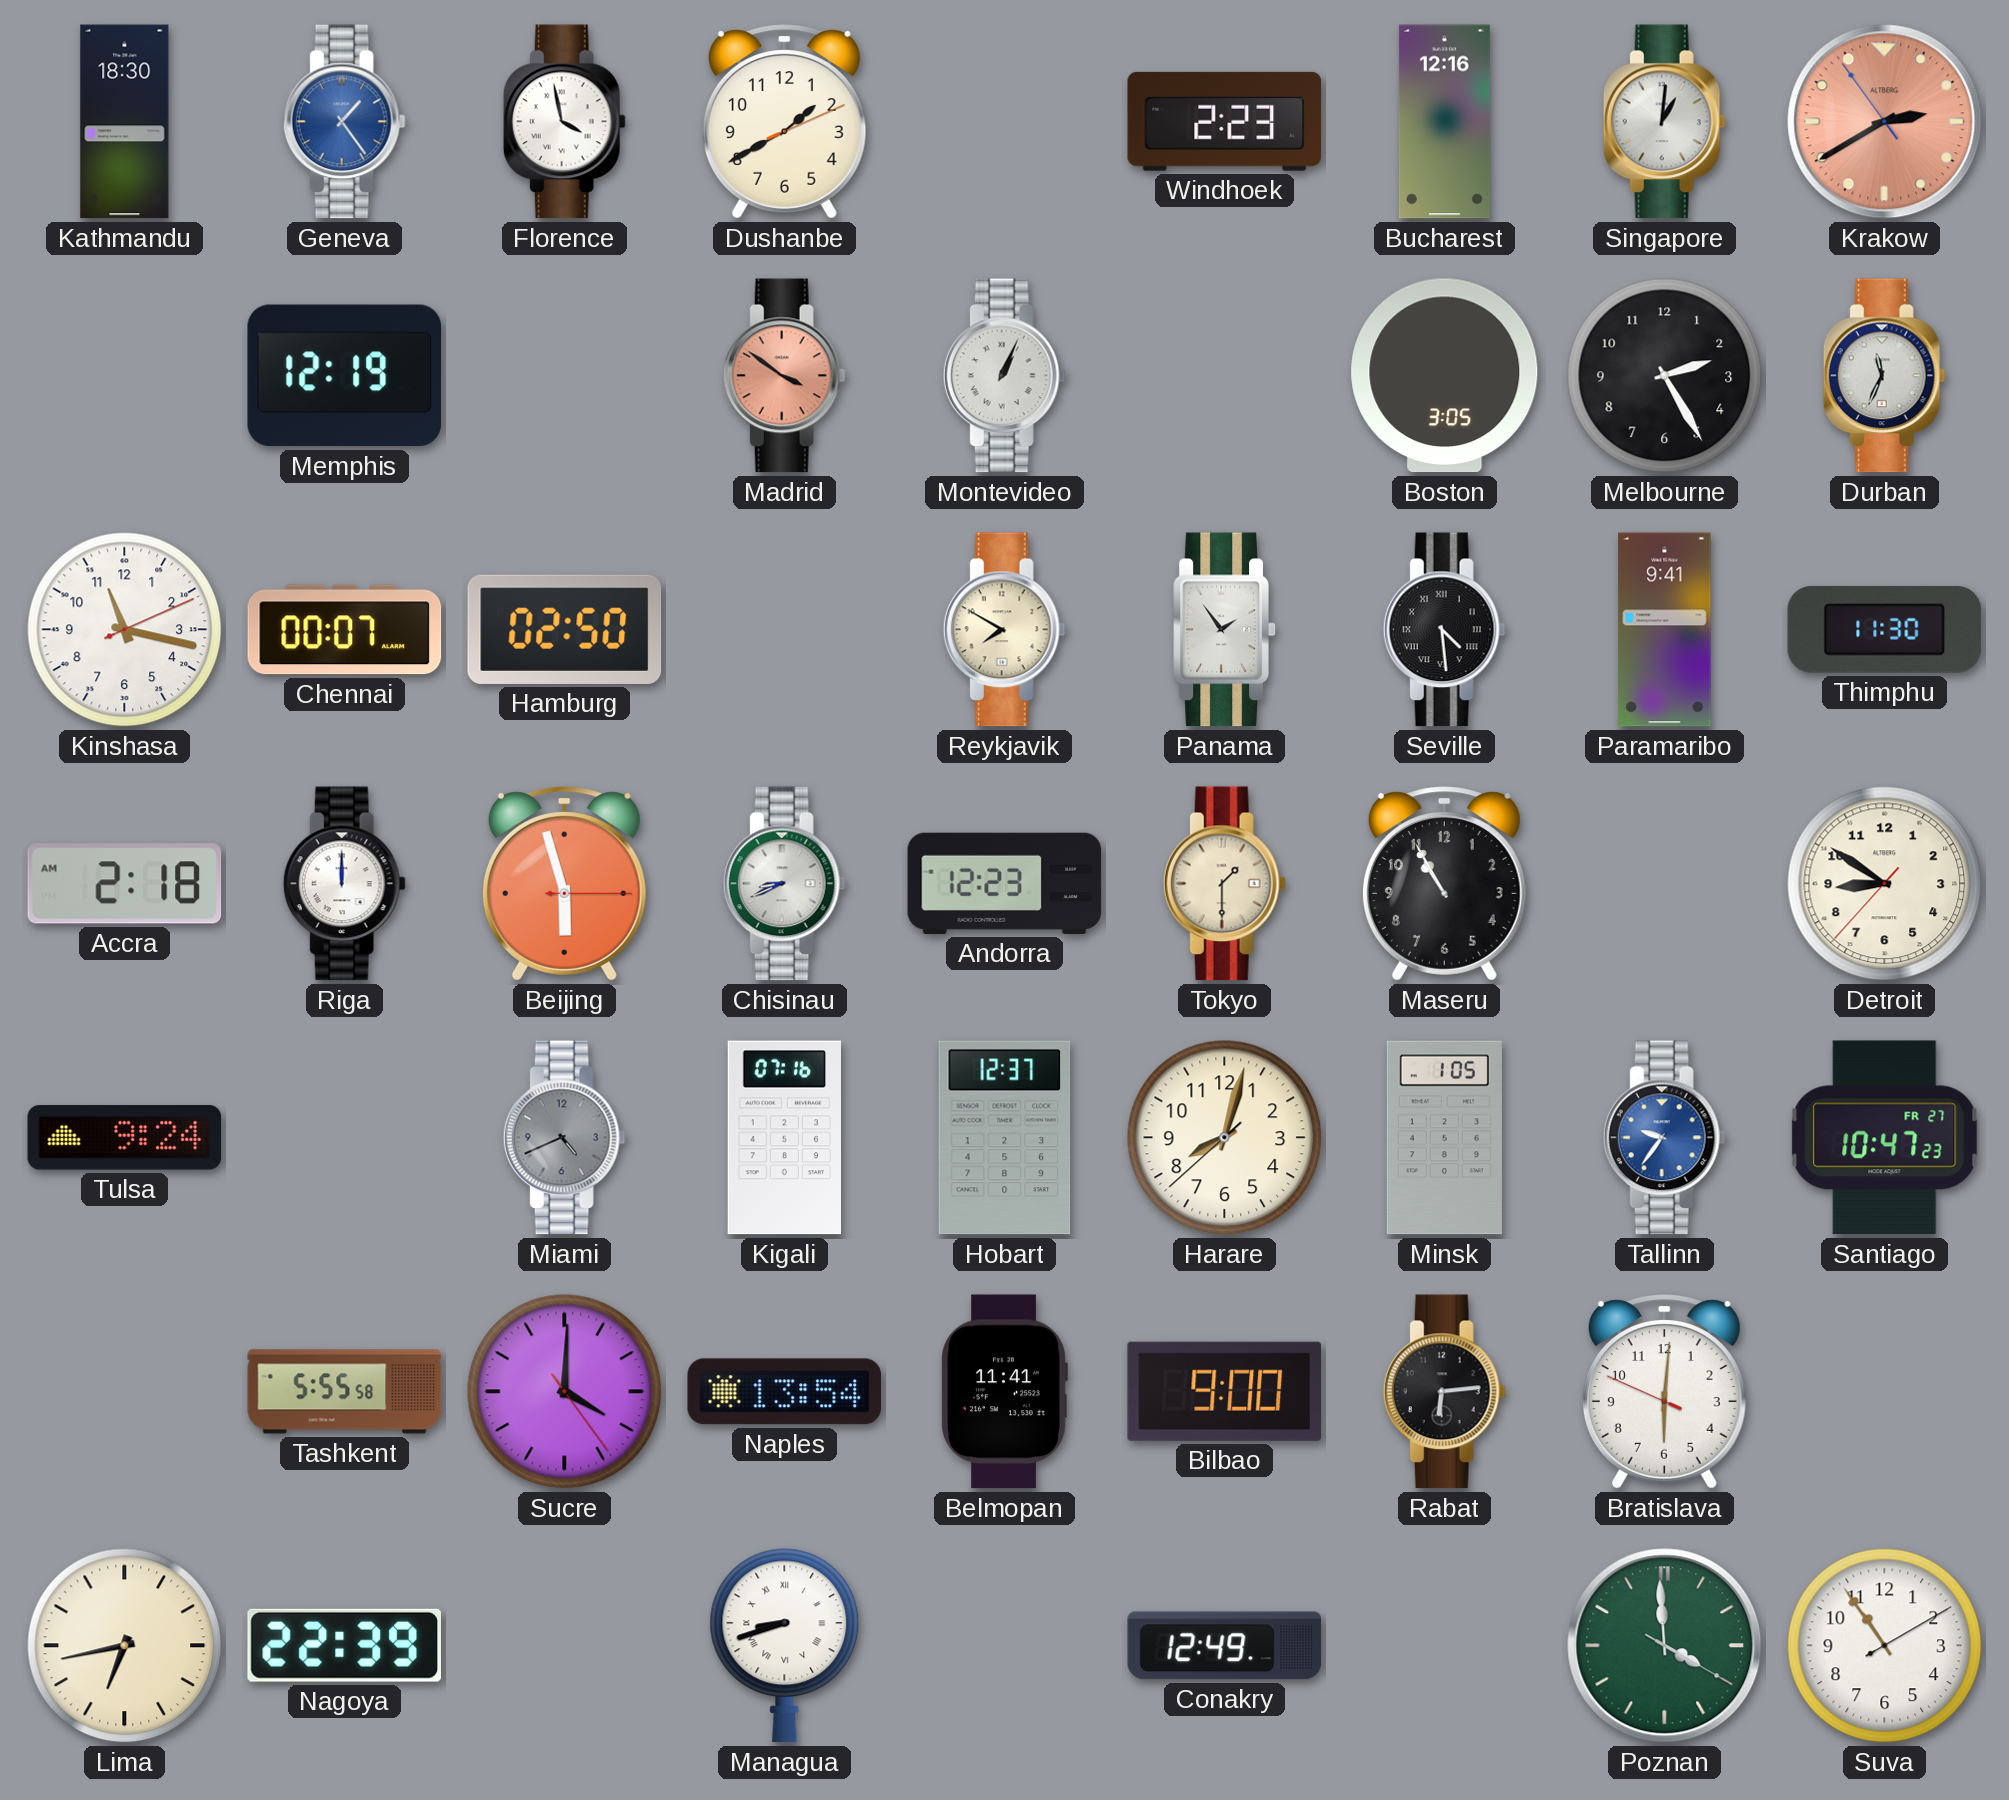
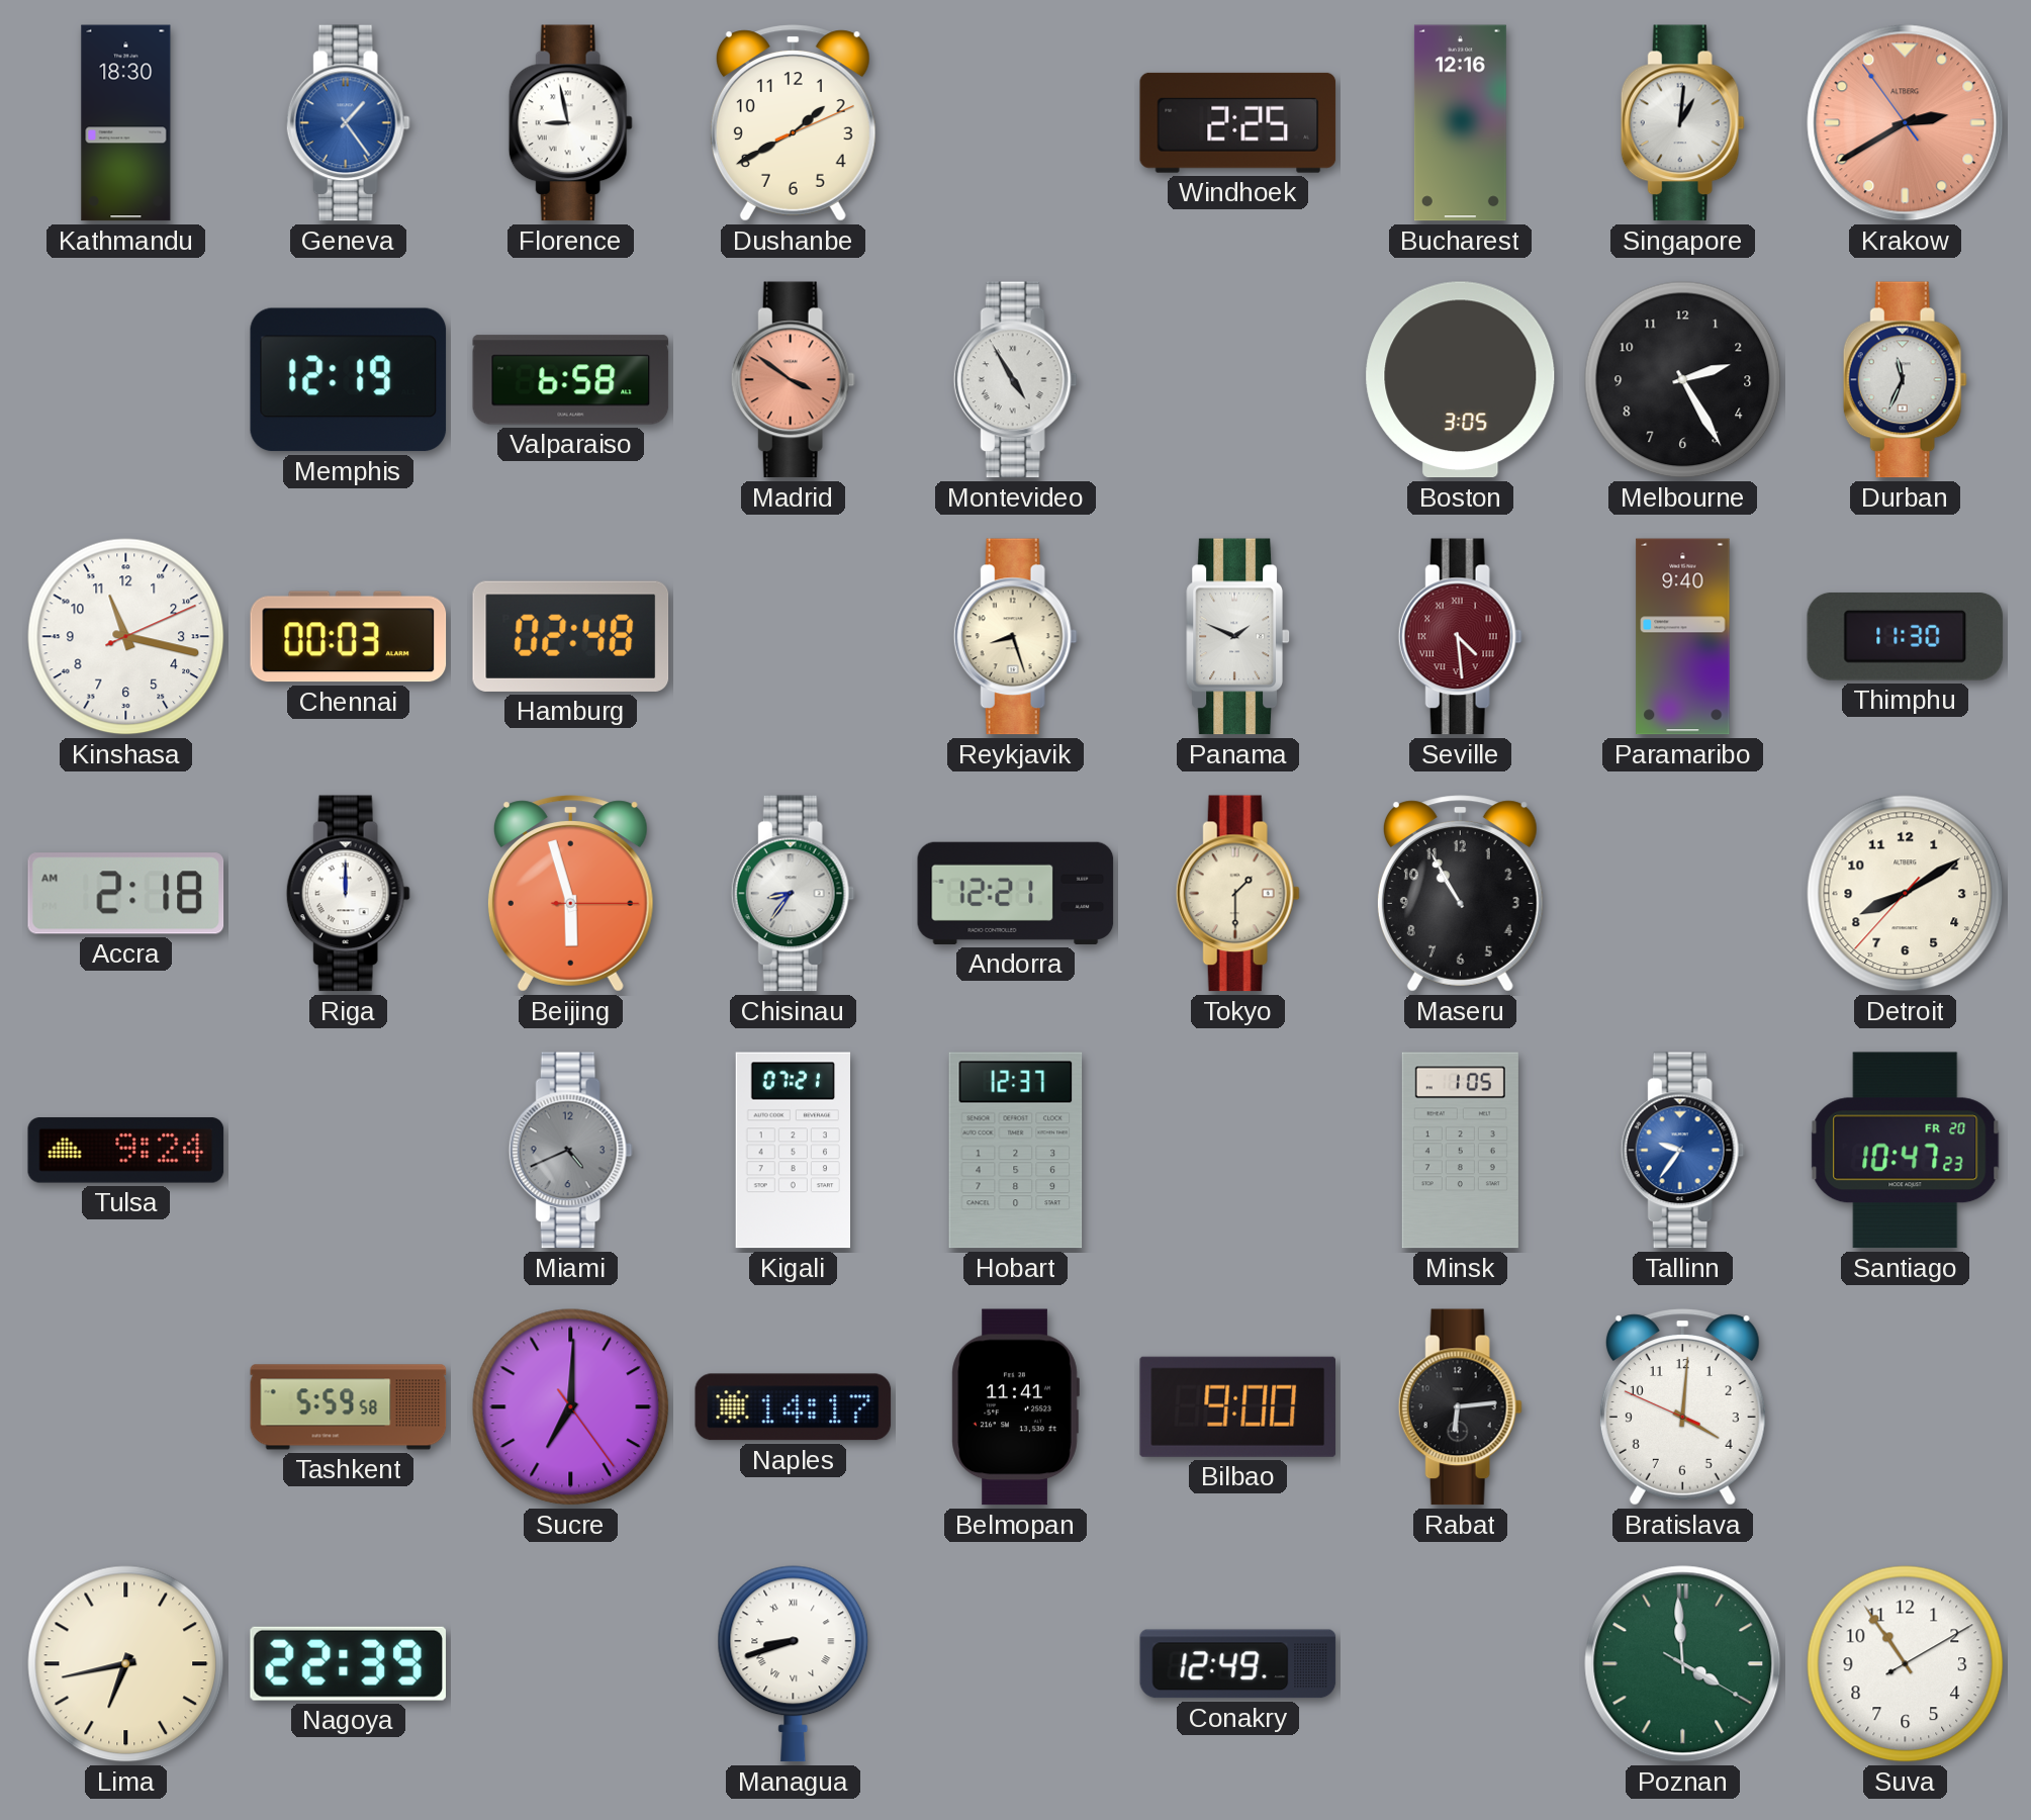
Florence: 3:58 -> 8:58 (570, 123)
Windhoek: 2:23 -> 2:25 (1238, 122)
Valparaiso: none -> 6:58 (571, 380)
Montevideo: 1:04 -> 4:55 (1015, 380)
Chennai: 00:07 -> 00:03 (349, 637)
Hamburg: 02:50 -> 02:48 (571, 636)
Reykjavik: 7:50 -> 8:27 (1015, 637)
Panama: 1:54 -> 1:49 (1238, 637)
Seville dial: black -> burgundy (1460, 637)
Paramaribo: 9:41 -> 9:40 (1683, 637)
Chisinau: 8:41 -> 8:36 (793, 894)
Andorra: 12:23 -> 12:21 (1016, 893)
Detroit: 8:50 -> 8:09 (1906, 894)
Kigali: 07:16 -> 07:21 (793, 1151)
Harare: 8:02 -> none (1225, 1138)
Santiago date: FR 27 -> FR 20 (1906, 1151)
Tashkent: 5:55 -> 5:59 (349, 1407)
Sucre: 4:00 -> 7:00 (571, 1407)
Naples: 13:54 -> 14:17 (794, 1407)
Bratislava: 6:00 -> 4:00 (1682, 1407)
